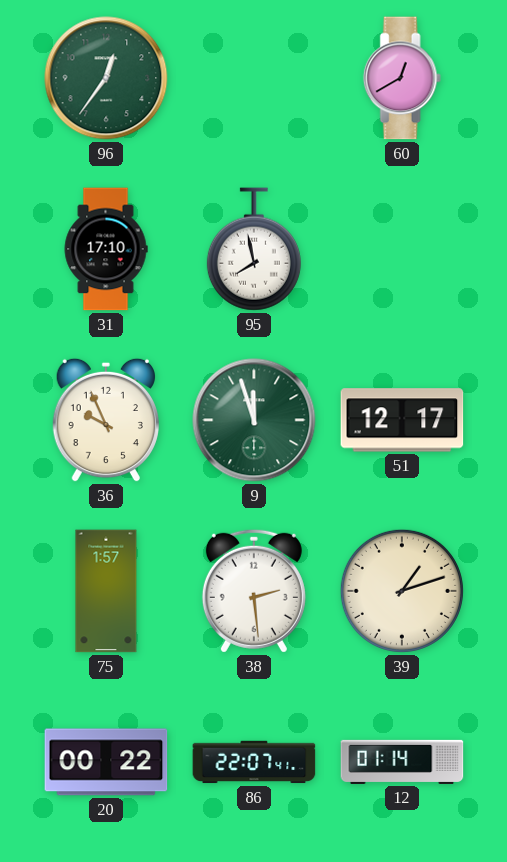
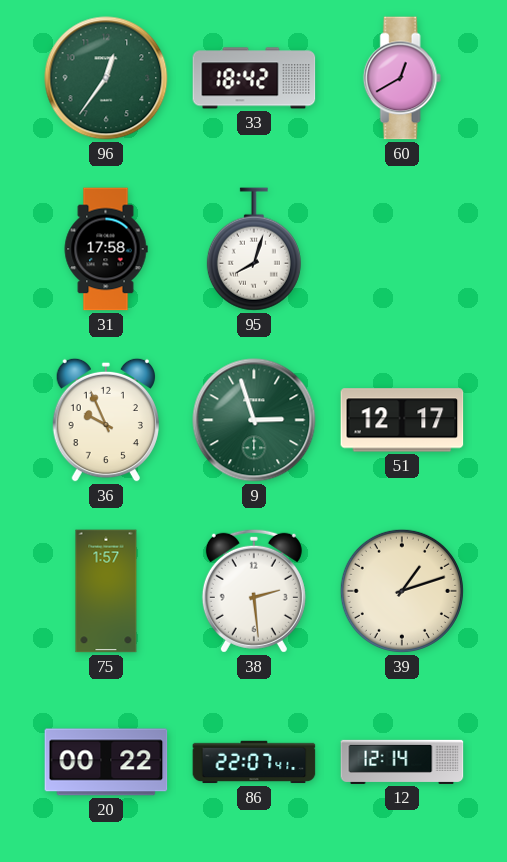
33: none -> 18:42 (254, 78)
31: 17:10 -> 17:58 (106, 249)
95: 7:58 -> 8:03 (254, 249)
9: 11:57 -> 2:57 (254, 420)
12: 01:14 -> 12:14 (402, 762)
